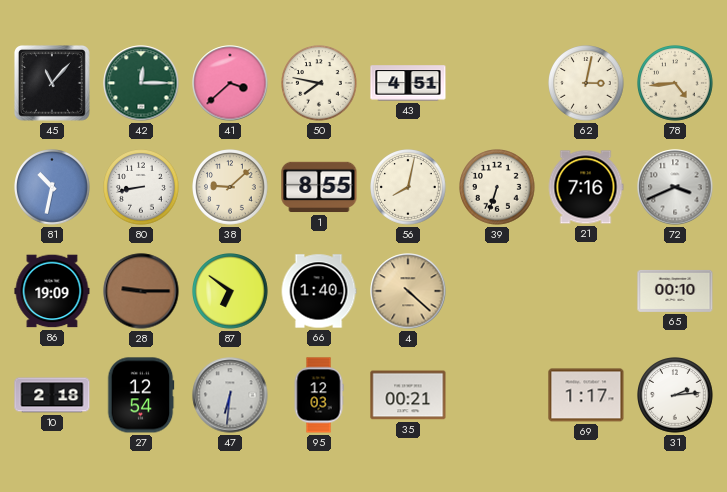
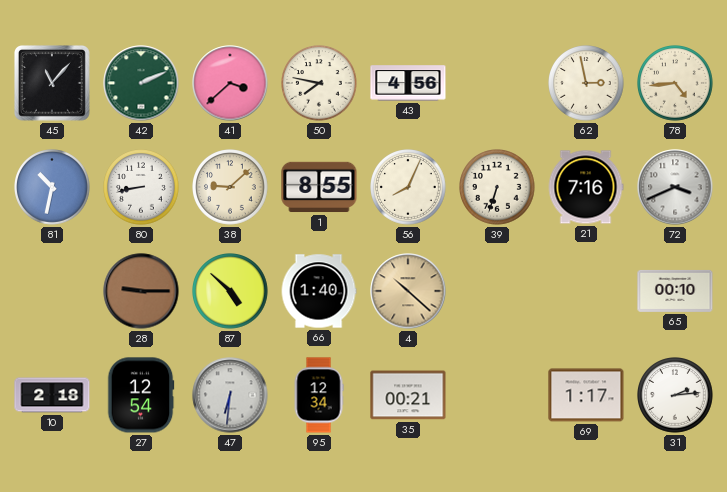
42: 12:15 -> 2:11 (141, 83)
43: 4:51 -> 4:56 (408, 83)
62: 3:02 -> 2:58 (587, 84)
56: 8:02 -> 8:04 (409, 188)
86: 19:09 -> none (52, 291)
87: 6:51 -> 4:52 (231, 292)
4: 4:22 -> 10:22 (408, 291)
95: 12:03 -> 12:34 (319, 395)
